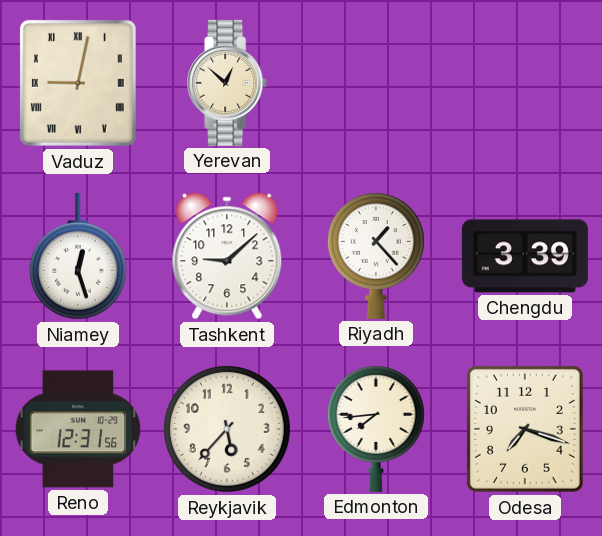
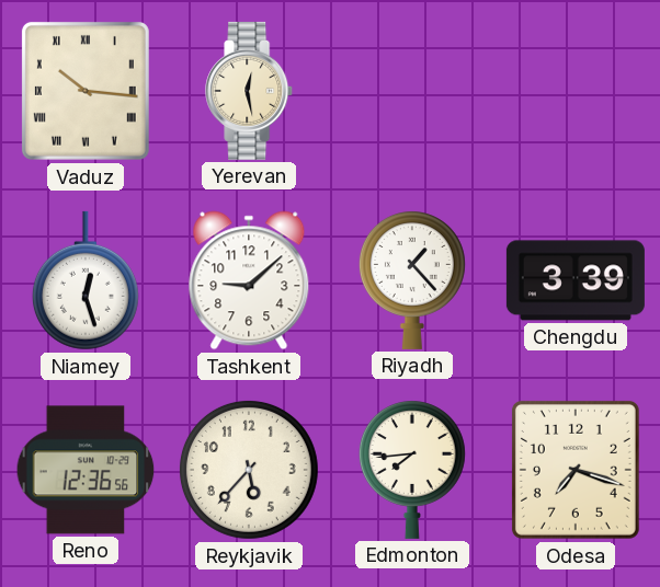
Vaduz: 9:02 -> 10:16 (86, 91)
Yerevan: 12:52 -> 12:28 (250, 91)
Reno: 12:31 -> 12:36 (86, 470)
